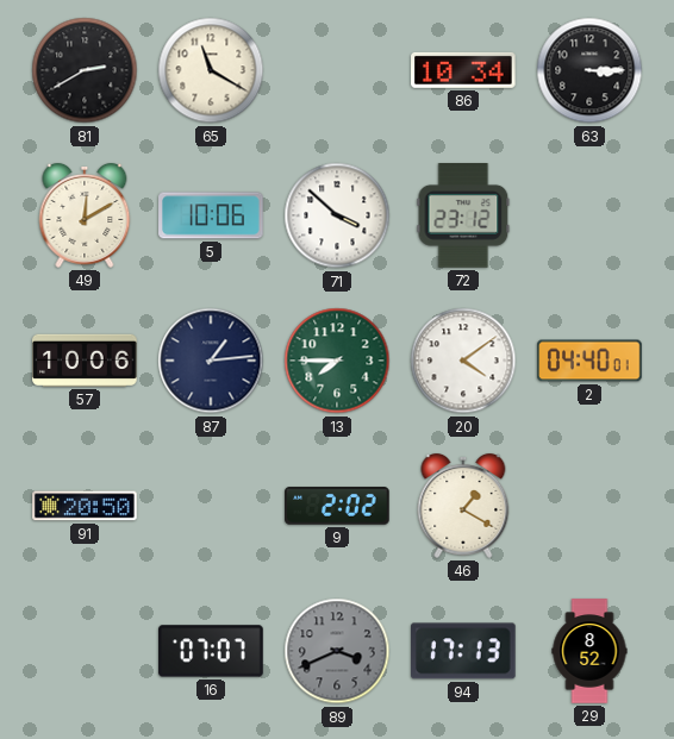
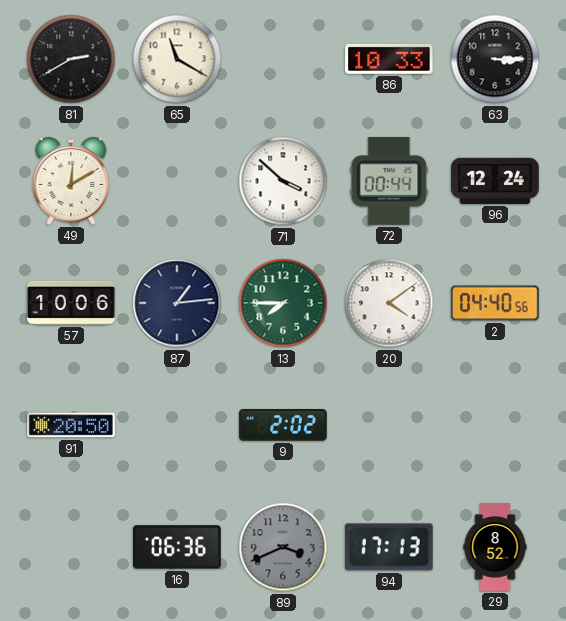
86: 10:34 -> 10:33 (389, 59)
5: 10:06 -> none (211, 215)
72: 23:12 -> 00:44 (389, 181)
96: none -> 12:24 (495, 181)
2: 04:40:01 -> 04:40:56 (495, 303)
46: 1:20 -> none (463, 506)
16: 07:07 -> 06:36 (177, 547)
